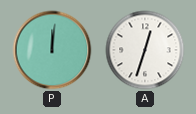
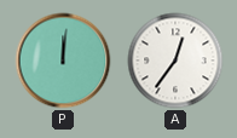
A: 12:33 -> 12:36 (175, 61)
